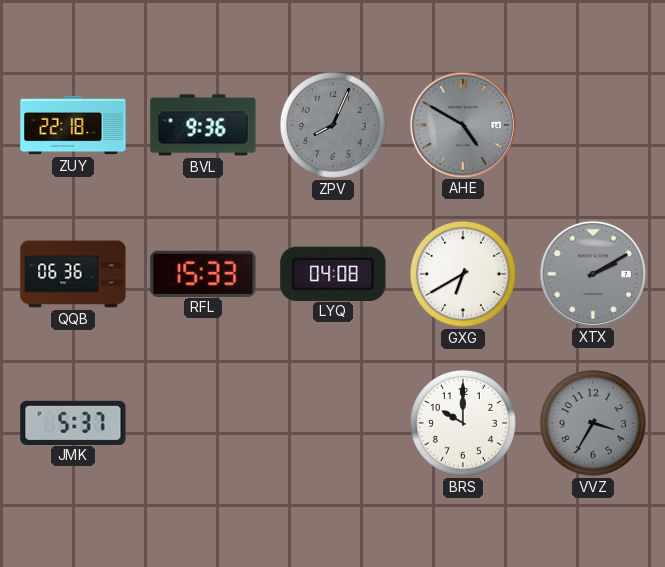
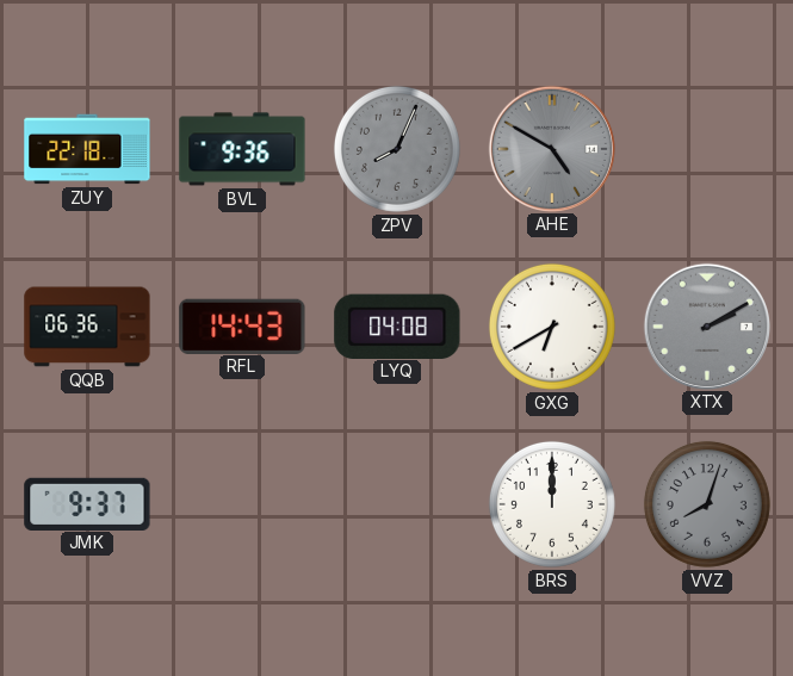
RFL: 15:33 -> 14:43 (242, 325)
JMK: 5:37 -> 9:37 (87, 503)
BRS: 10:00 -> 12:00 (552, 504)
VVZ: 3:35 -> 8:03 (707, 504)
